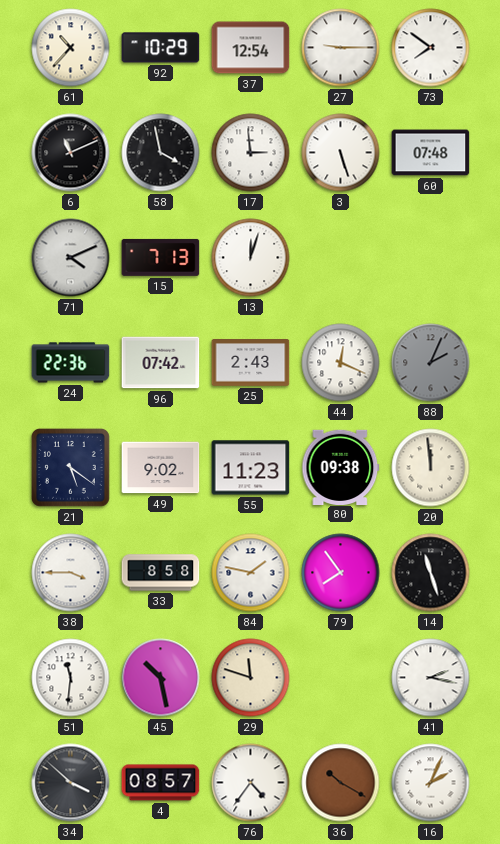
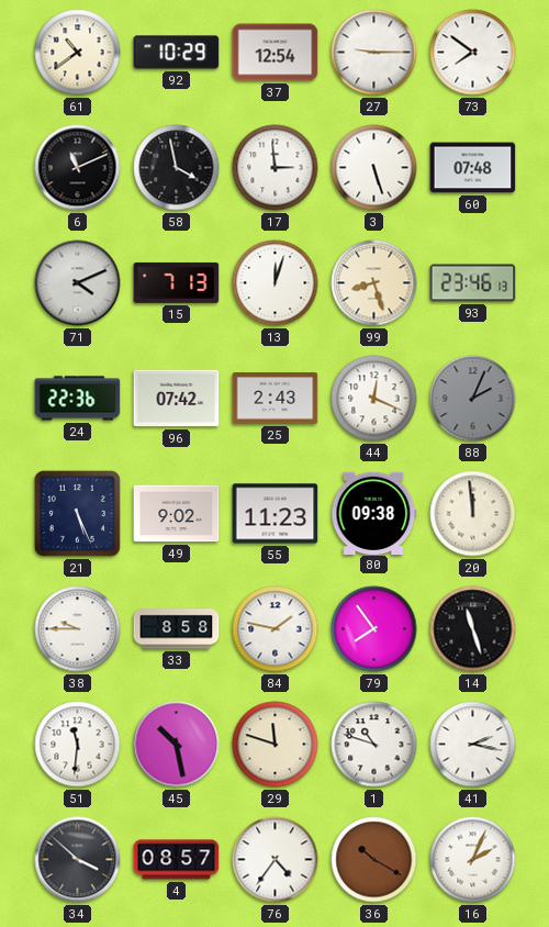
61: 10:37 -> 10:39 (78, 53)
99: none -> 8:27 (374, 283)
93: none -> 23:46 (473, 283)
21: 5:21 -> 5:26 (77, 513)
38: 3:45 -> 9:45 (78, 629)
1: none -> 10:48 (374, 745)
